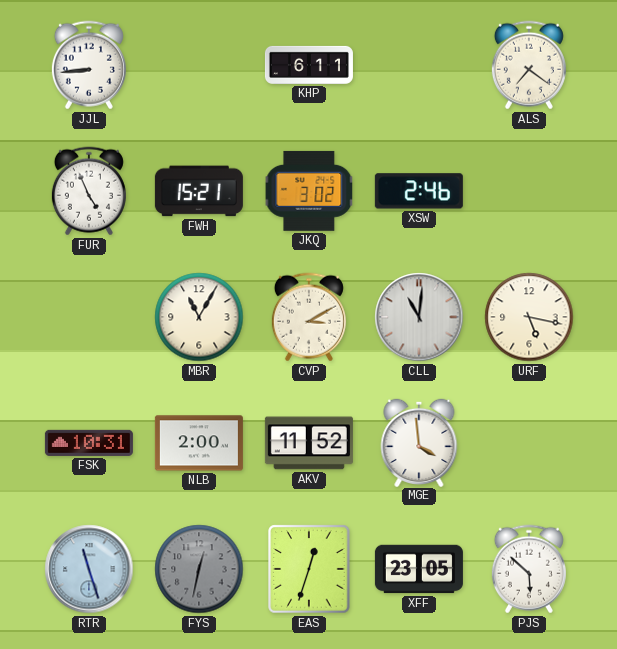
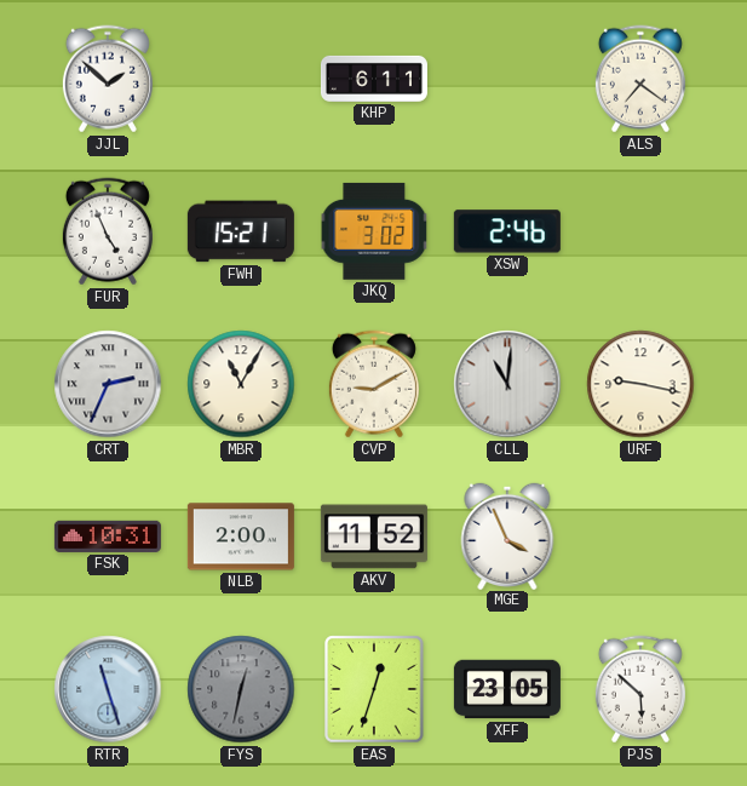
JJL: 8:44 -> 1:52 (108, 79)
CRT: none -> 2:34 (108, 384)
CVP: 3:10 -> 9:10 (374, 384)
URF: 5:17 -> 9:17 (640, 384)
MGE: 3:59 -> 3:56 (507, 535)
